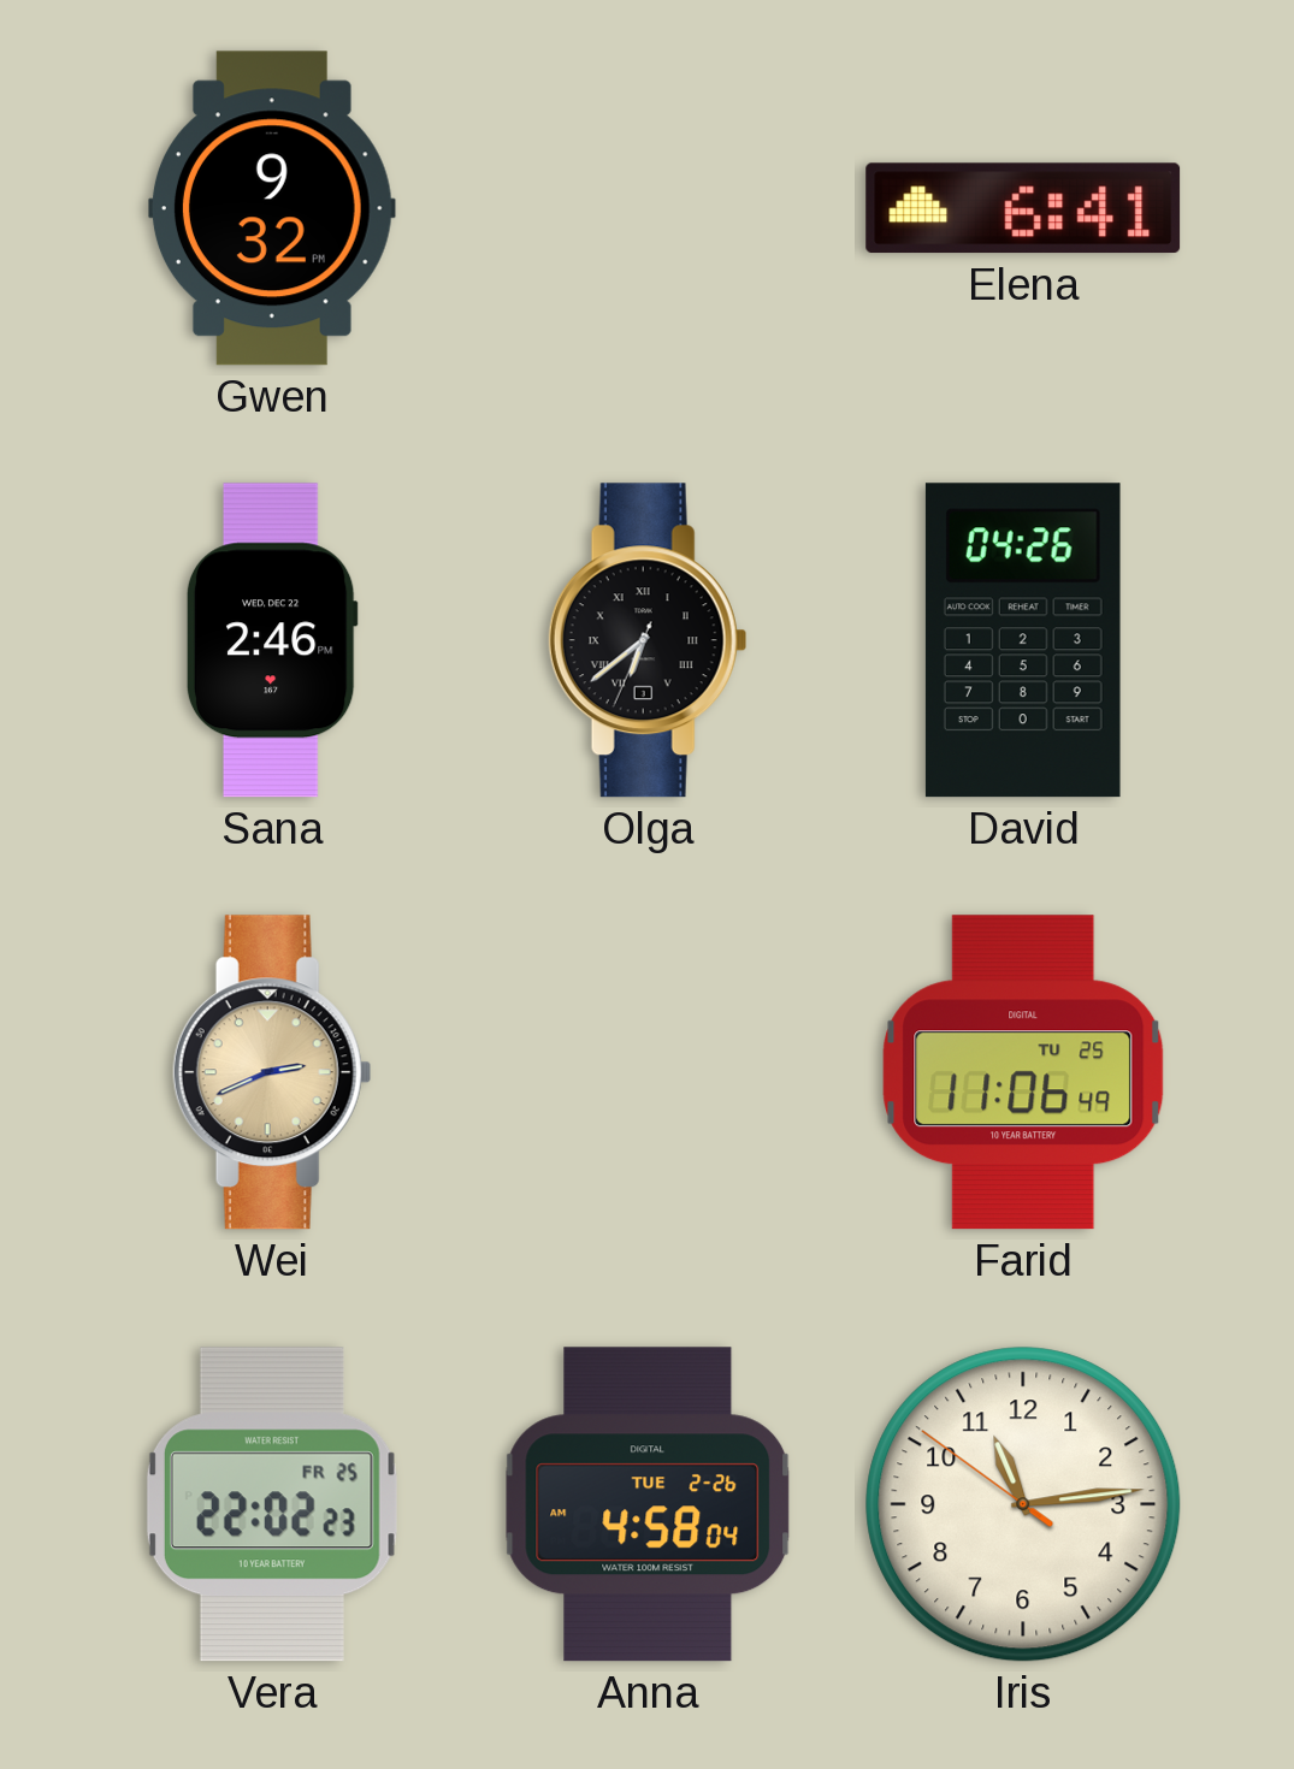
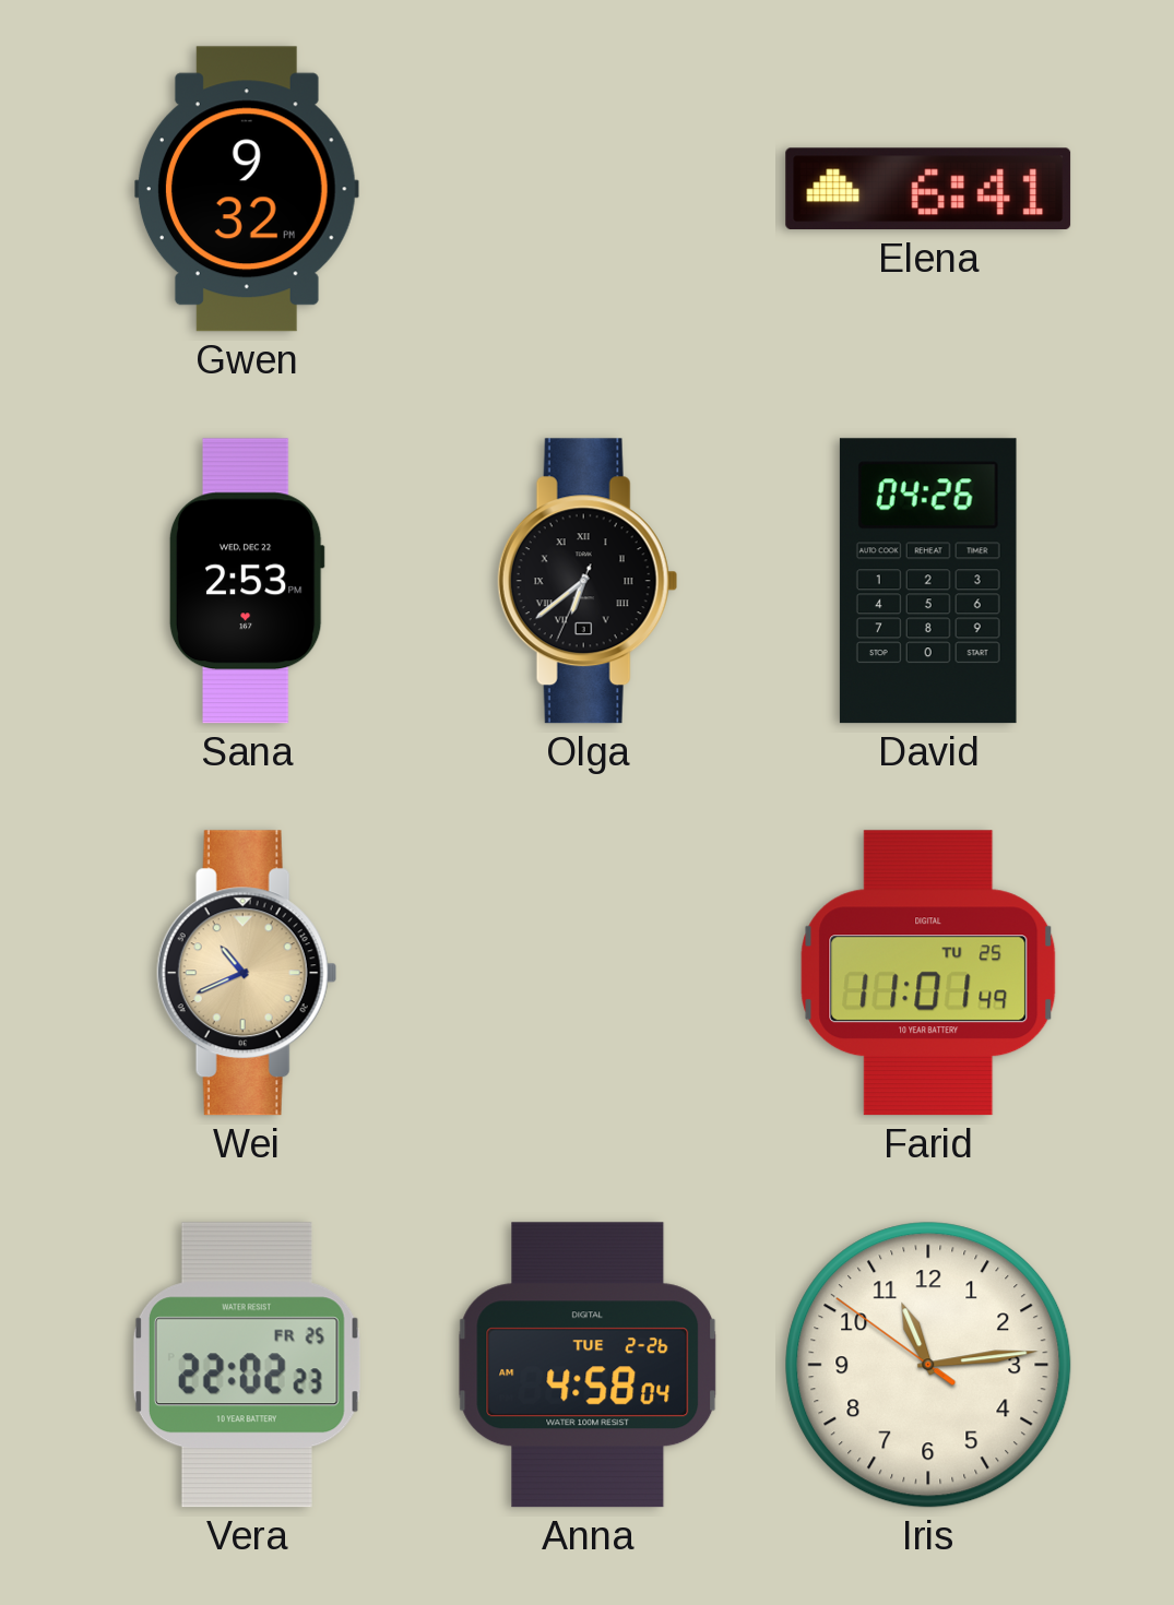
Sana: 2:46 -> 2:53 (247, 581)
Wei: 2:41 -> 10:41 (247, 973)
Farid: 11:06 -> 11:01 (928, 973)
